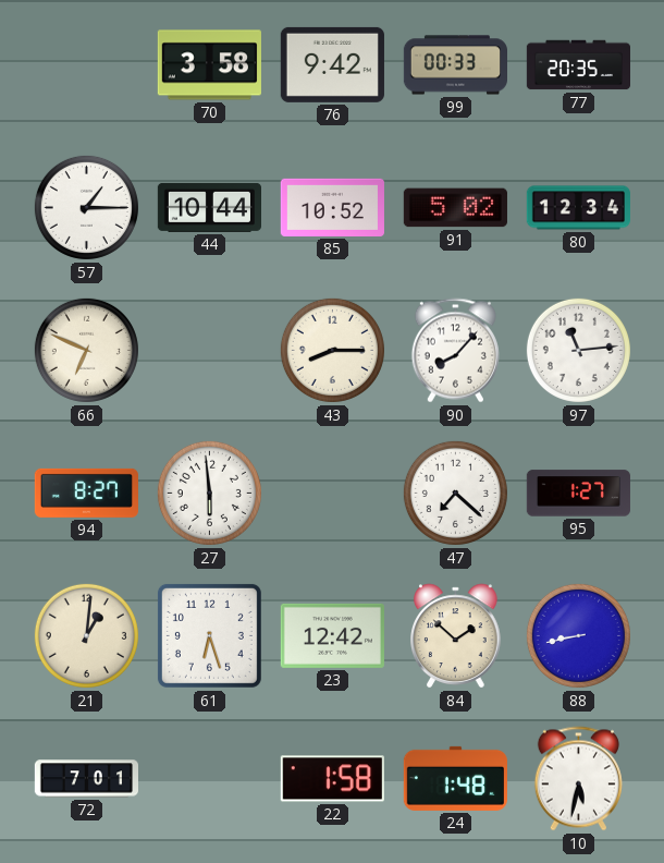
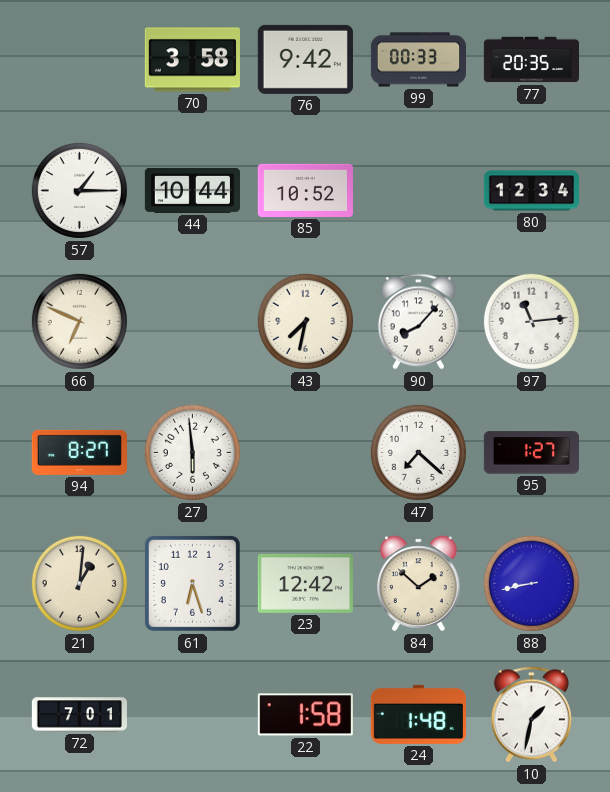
91: 5:02 -> none (455, 208)
43: 8:15 -> 7:32 (305, 321)
10: 5:32 -> 1:32 (531, 715)
